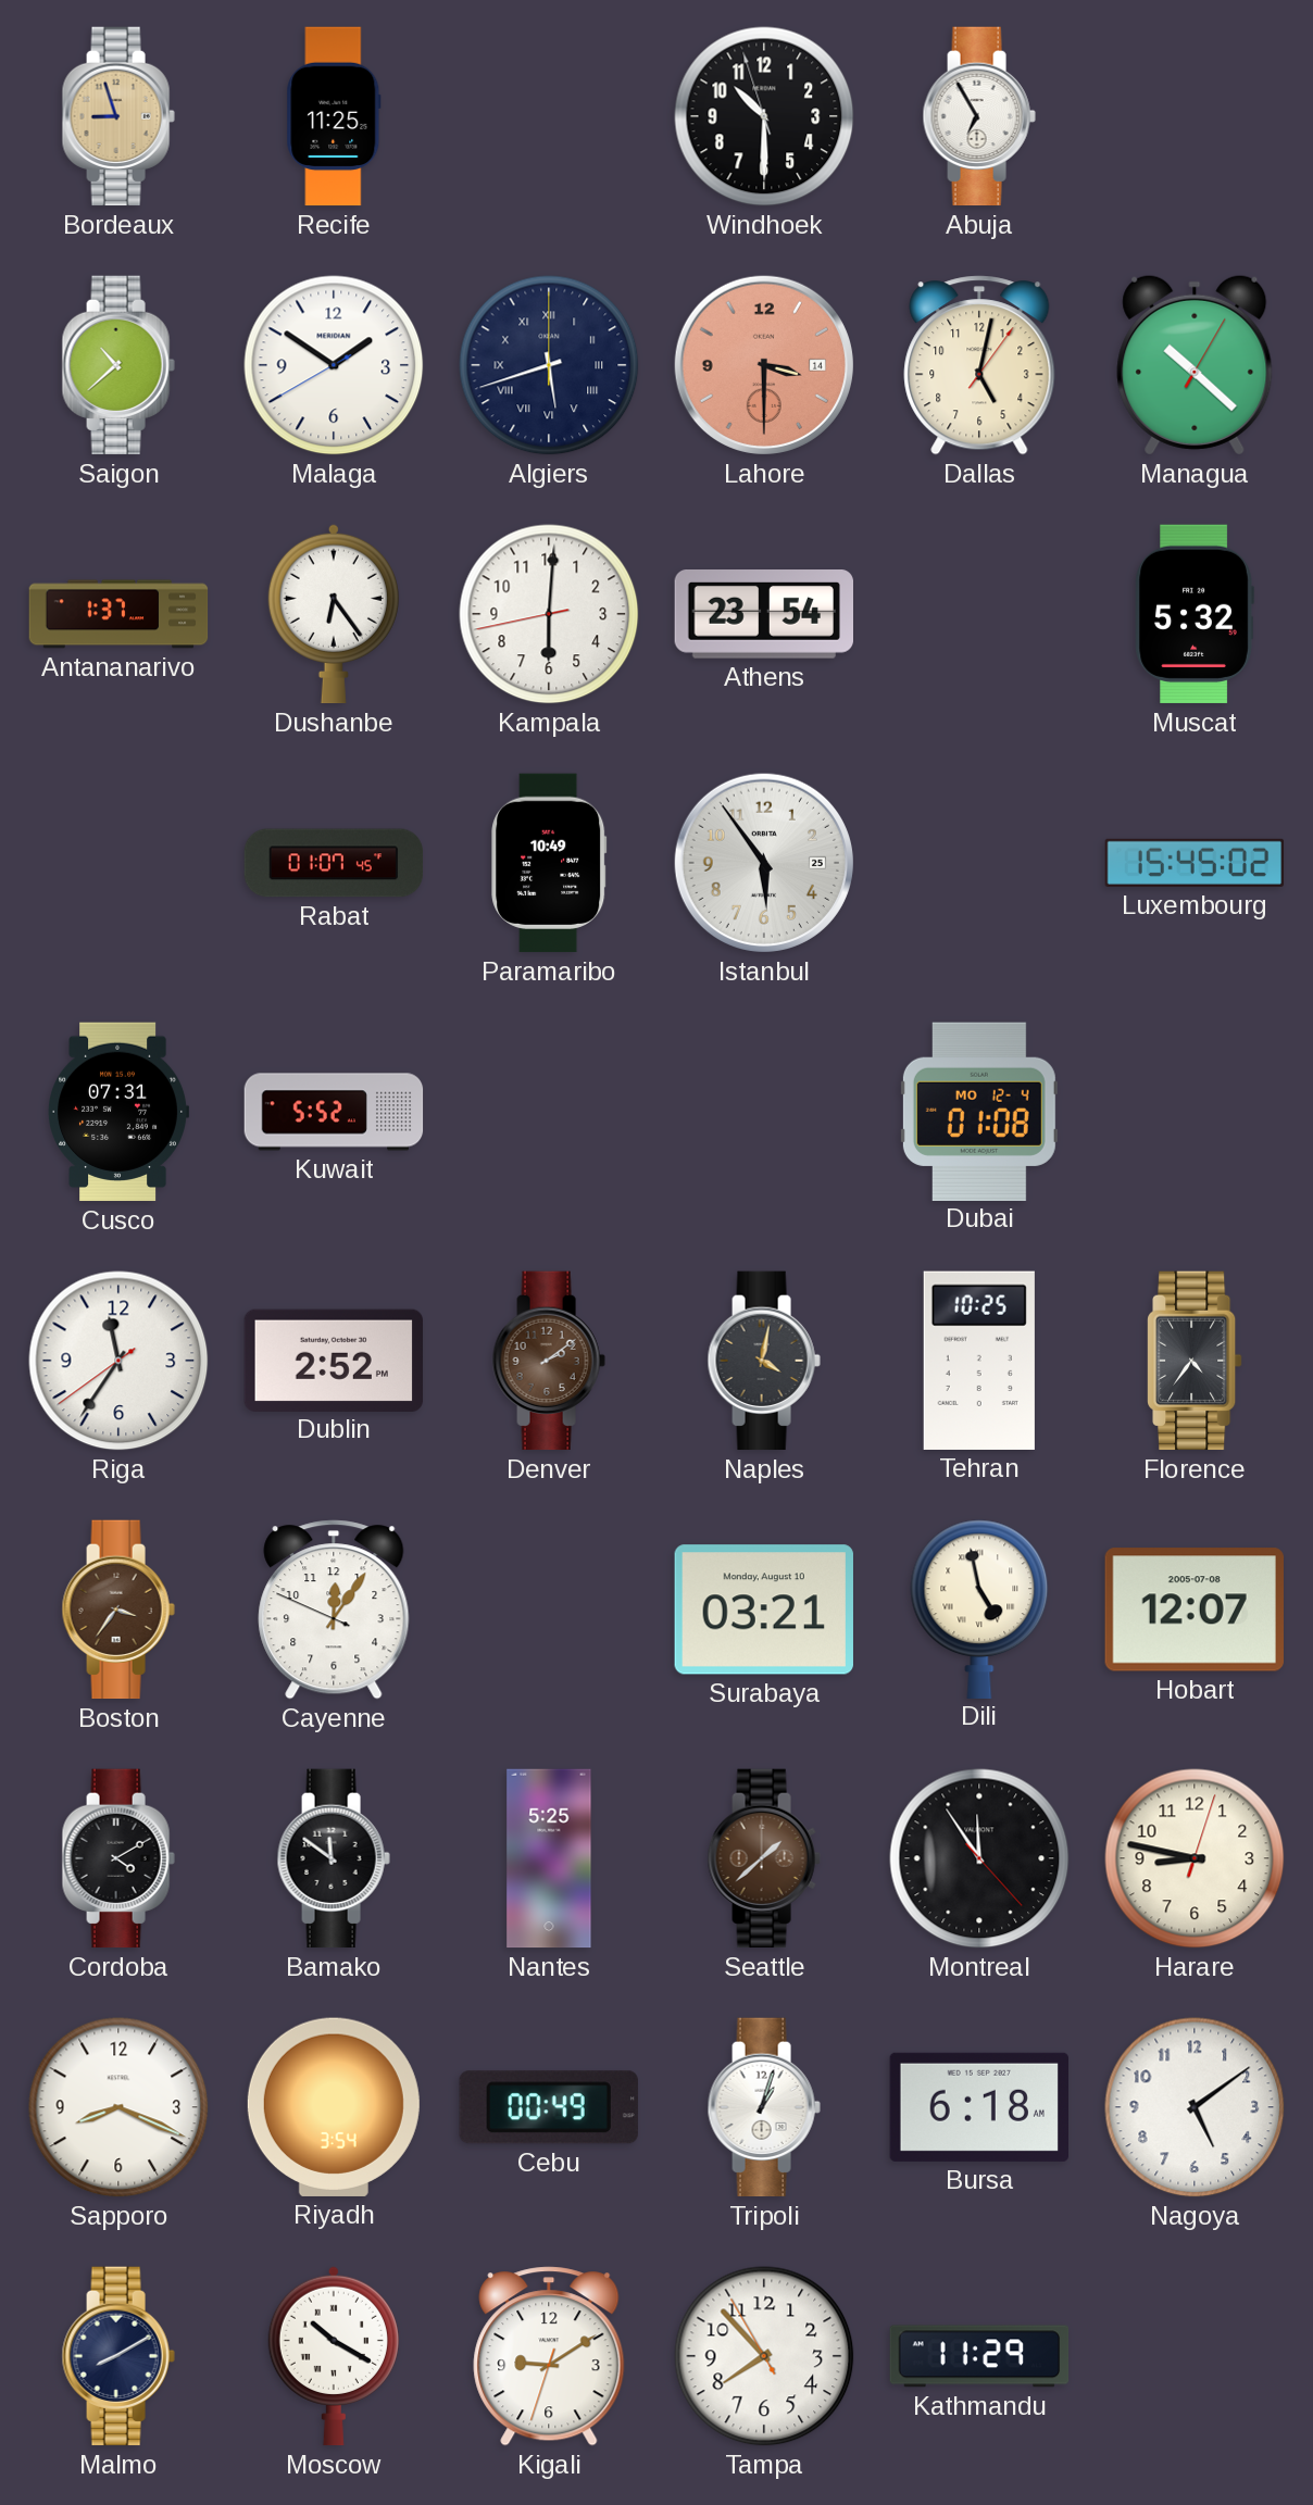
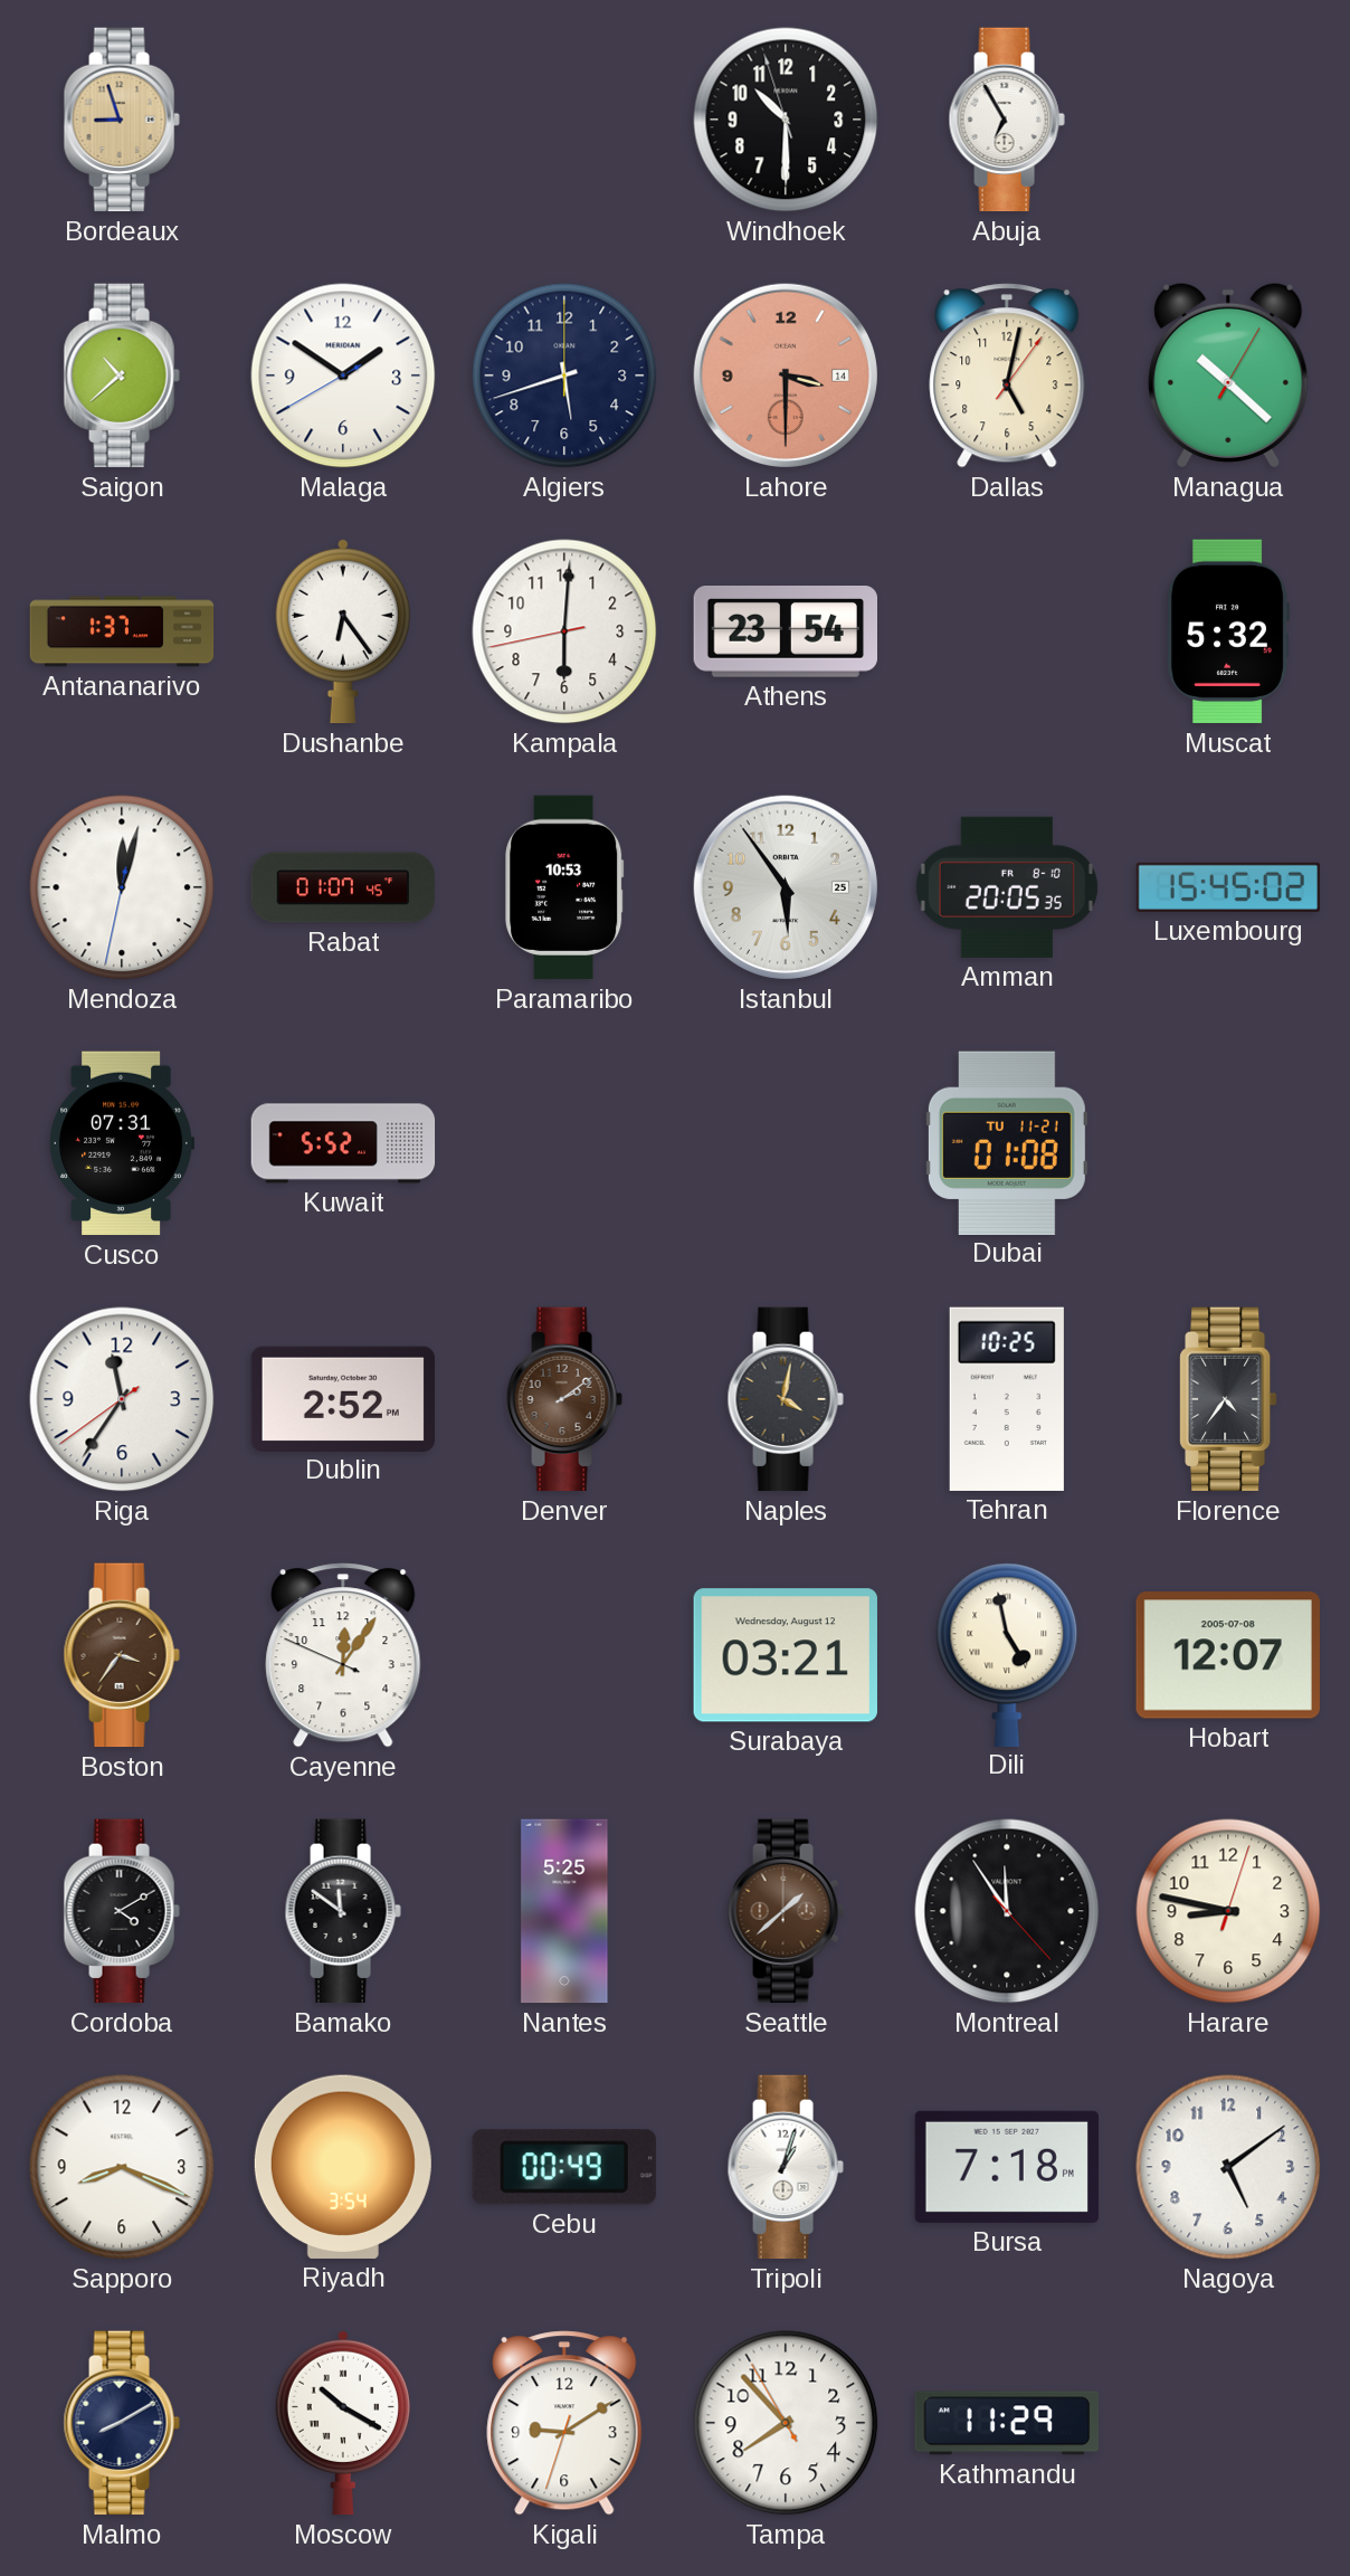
Recife: 11:25 -> none (334, 116)
Algiers numerals: Roman -> Arabic (564, 376)
Mendoza: none -> 12:02 (122, 887)
Paramaribo: 10:49 -> 10:53 (564, 887)
Amman: none -> 20:05 (1007, 887)
Dubai date: MO 12-4 -> TU 11-21 (1007, 1142)
Surabaya date: Monday, August 10 -> Wednesday, August 12 (786, 1655)
Bursa: 6:18 -> 7:18 (1006, 2167)
